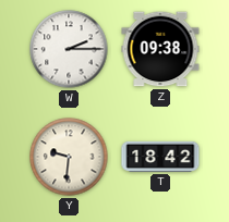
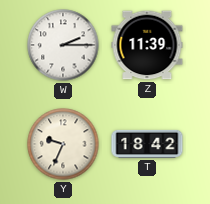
Z: 09:38 -> 11:39 (147, 45)
Y: 9:31 -> 9:34 (63, 144)
